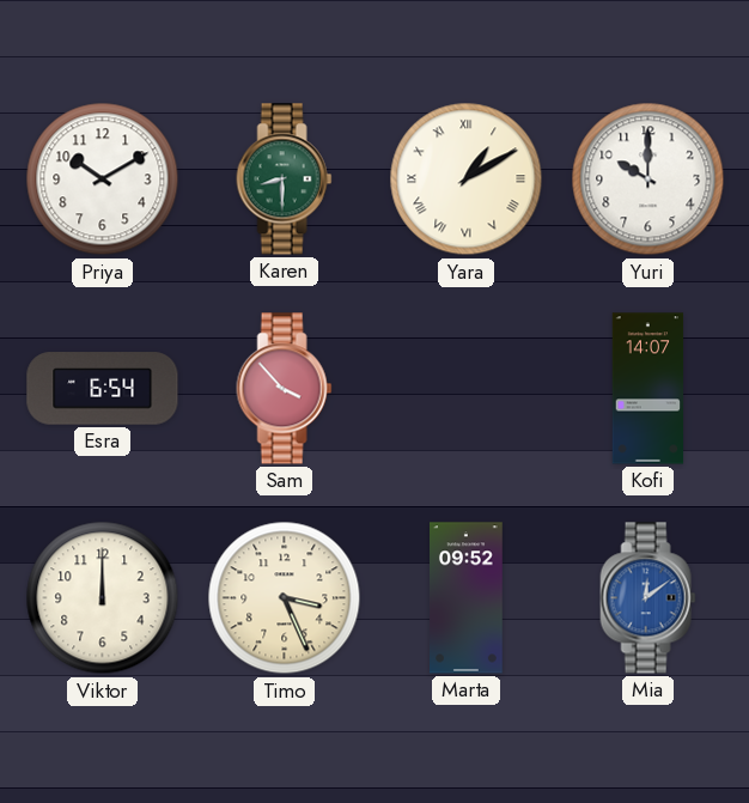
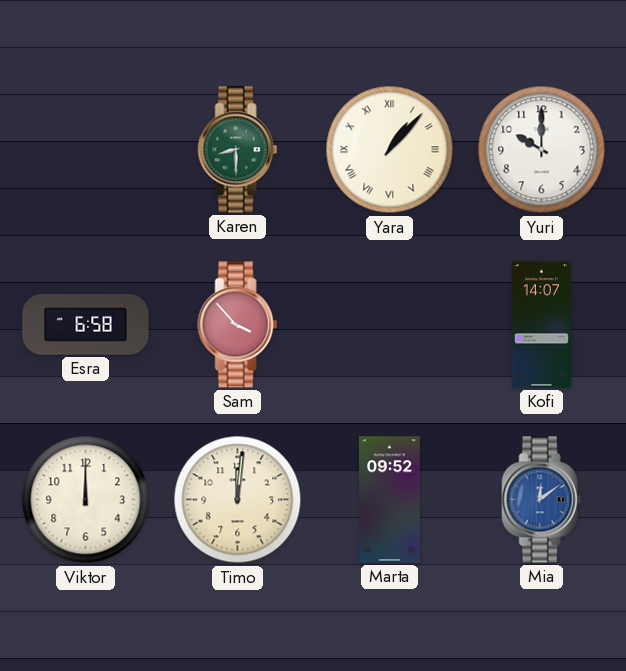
Priya: 10:10 -> none (103, 180)
Yara: 1:10 -> 1:07 (390, 150)
Esra: 6:54 -> 6:58 (86, 325)
Timo: 3:26 -> 12:01 (238, 500)
